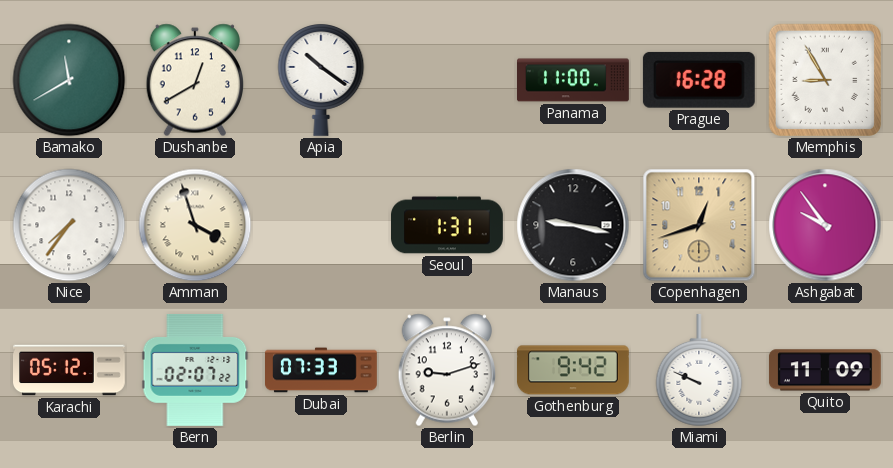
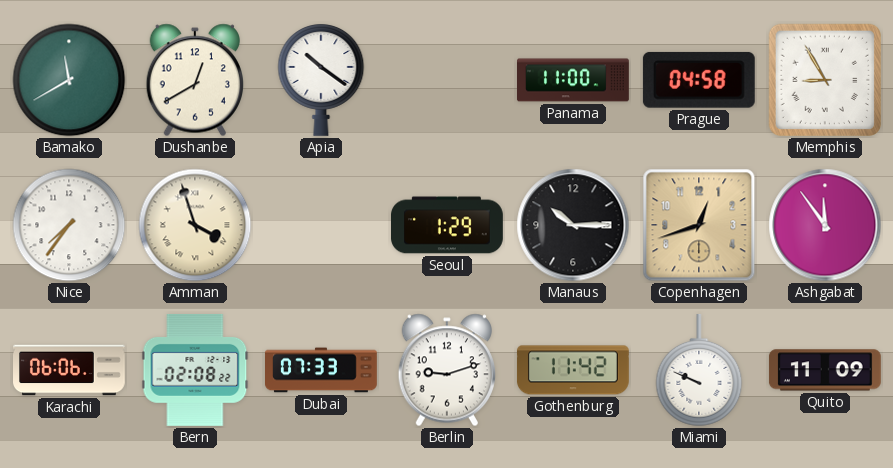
Prague: 16:28 -> 04:58 (699, 80)
Seoul: 1:31 -> 1:29 (448, 225)
Manaus: 9:17 -> 10:15 (573, 225)
Ashgabat: 9:54 -> 11:54 (825, 225)
Karachi: 05:12 -> 06:06 (70, 370)
Bern: 02:07 -> 02:08 (195, 370)
Gothenburg: 9:42 -> 11:42 (573, 370)
